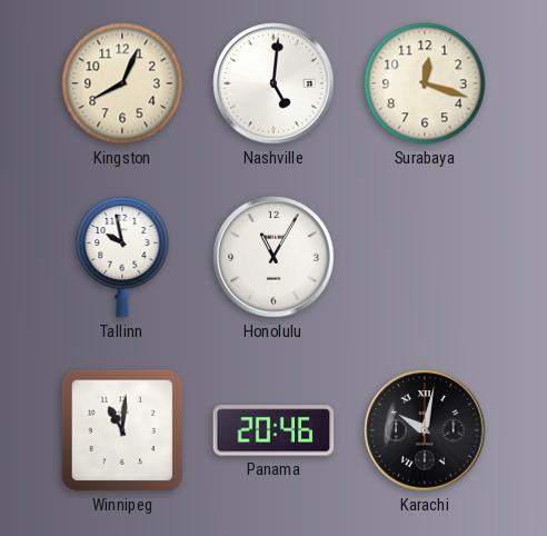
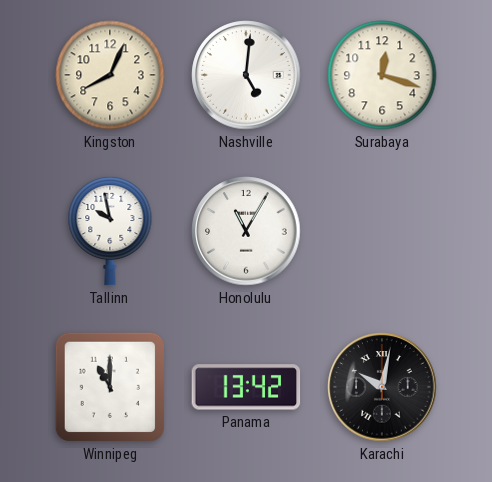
Winnipeg: 11:01 -> 11:00 (110, 387)
Panama: 20:46 -> 13:42 (246, 387)
